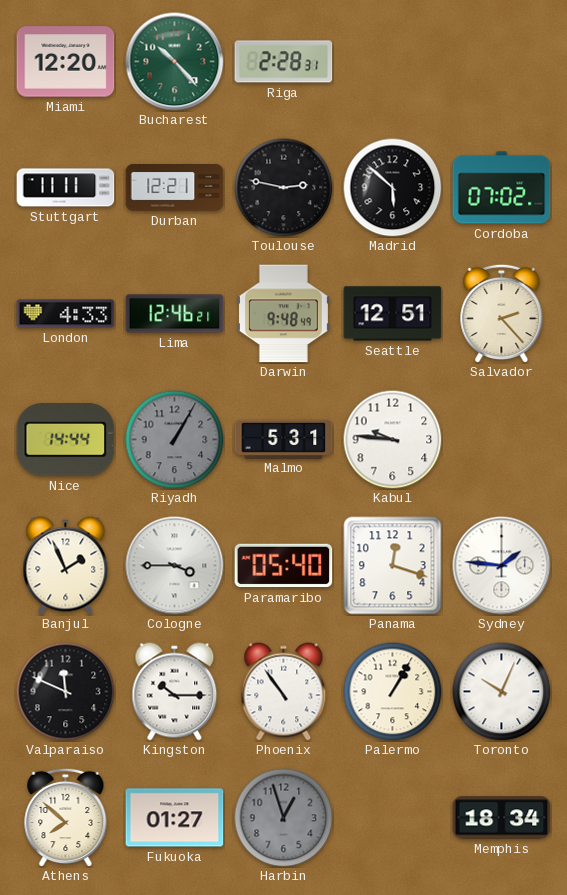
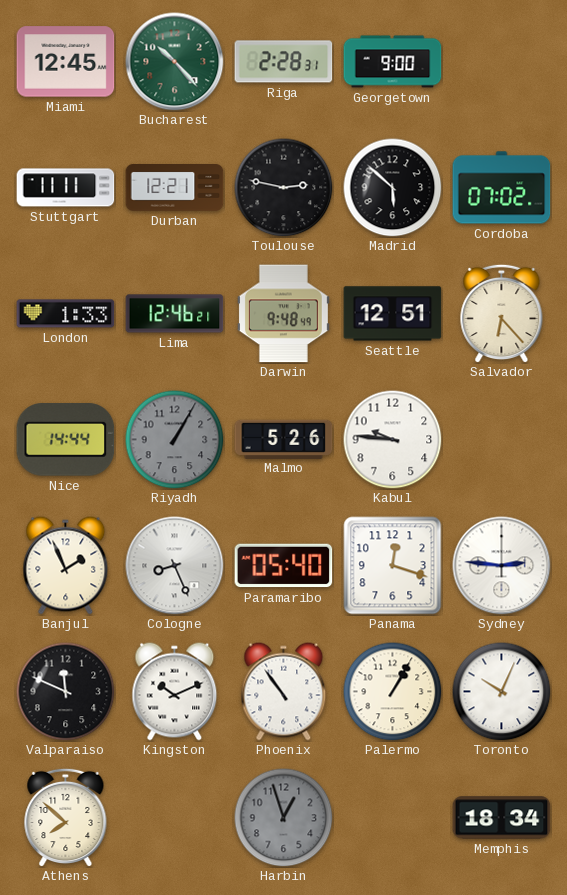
Miami: 12:20 -> 12:45 (66, 62)
Georgetown: none -> 9:00 (393, 62)
London: 4:33 -> 1:33 (66, 314)
Salvador: 2:23 -> 6:23 (502, 313)
Malmo: 5:31 -> 5:26 (284, 439)
Cologne: 3:45 -> 8:26 (175, 566)
Sydney: 1:46 -> 2:46 (502, 566)
Kingston: 10:15 -> 10:11 (175, 692)
Fukuoka: 01:27 -> none (175, 818)
